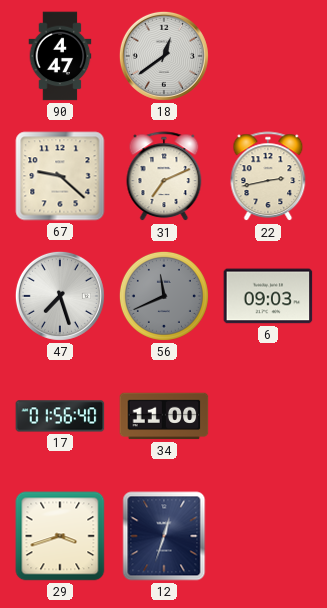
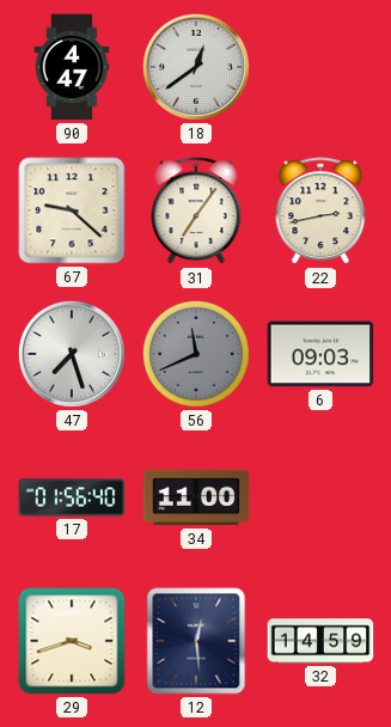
31: 7:11 -> 7:06 (196, 212)
12: 12:33 -> 12:29 (196, 641)
32: none -> 14:59 (320, 641)
